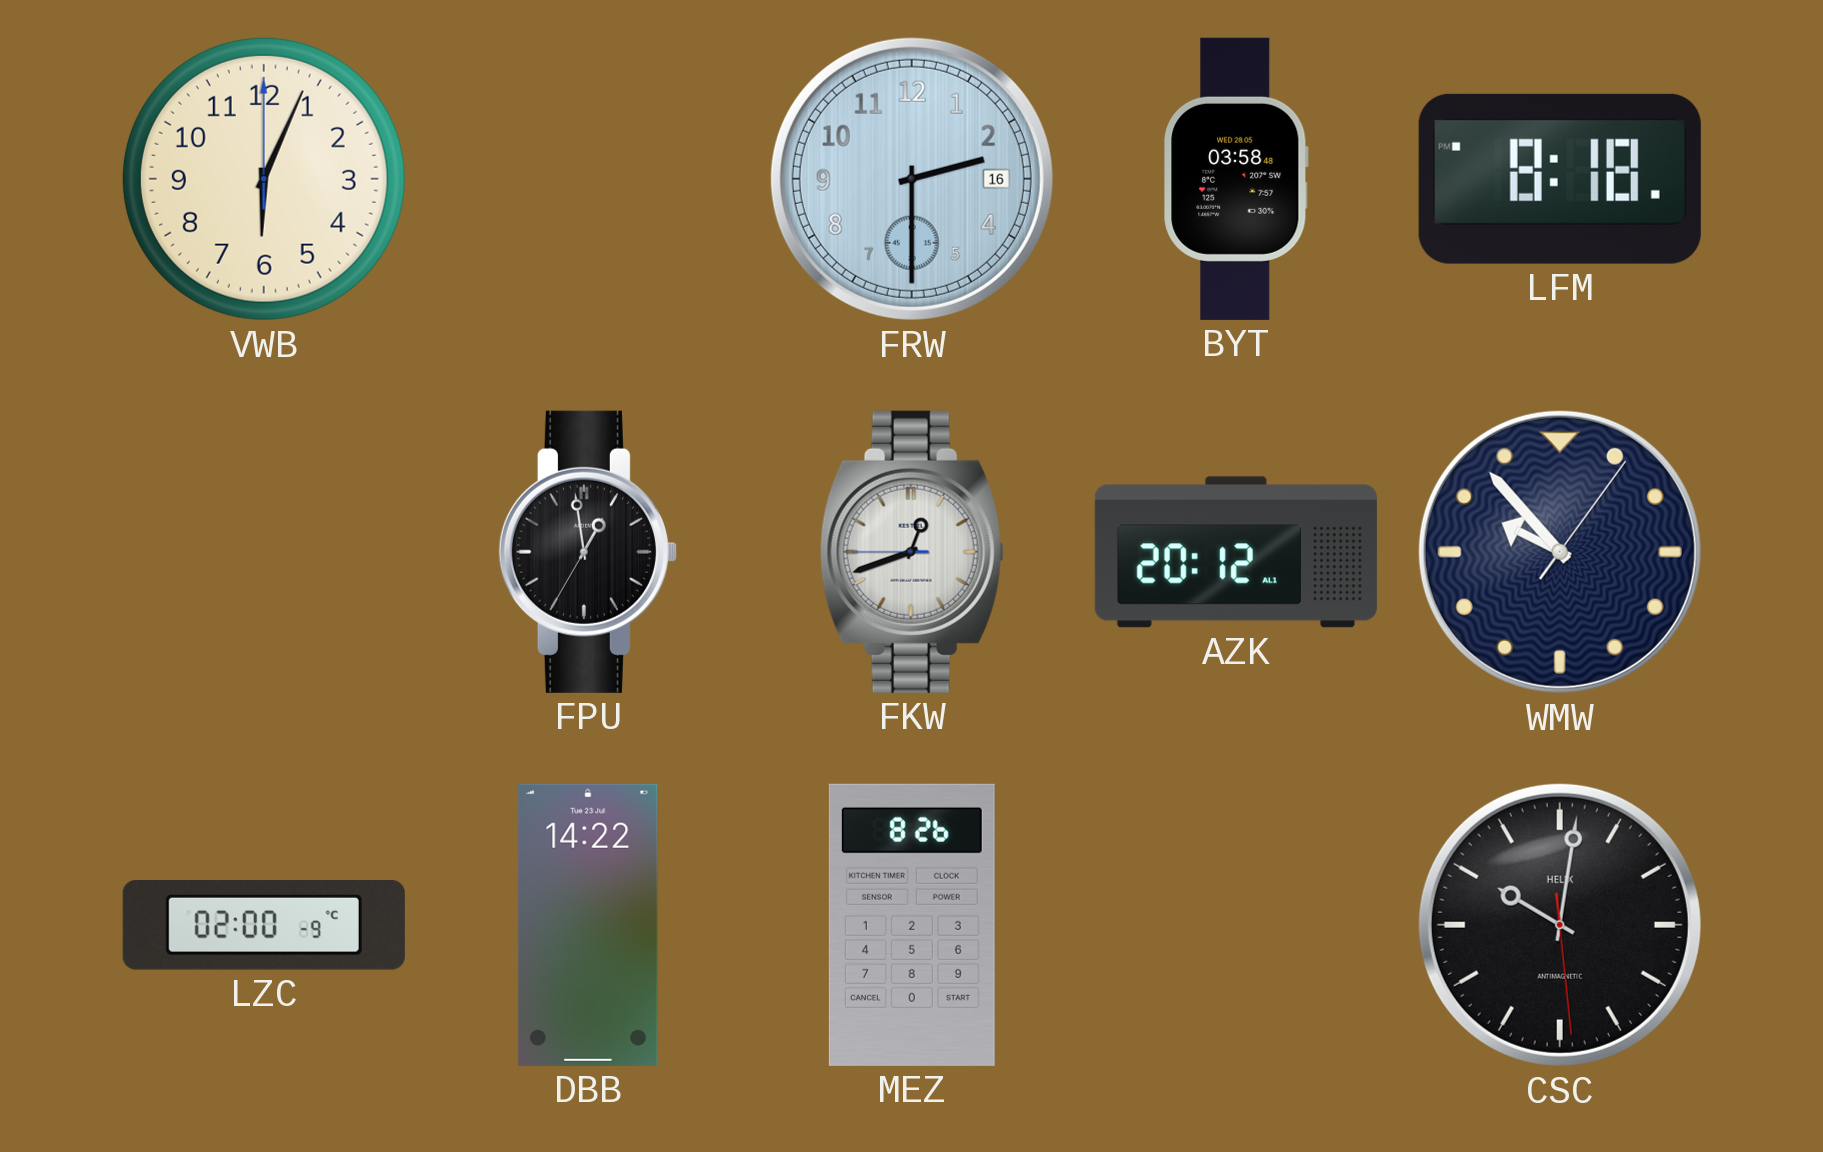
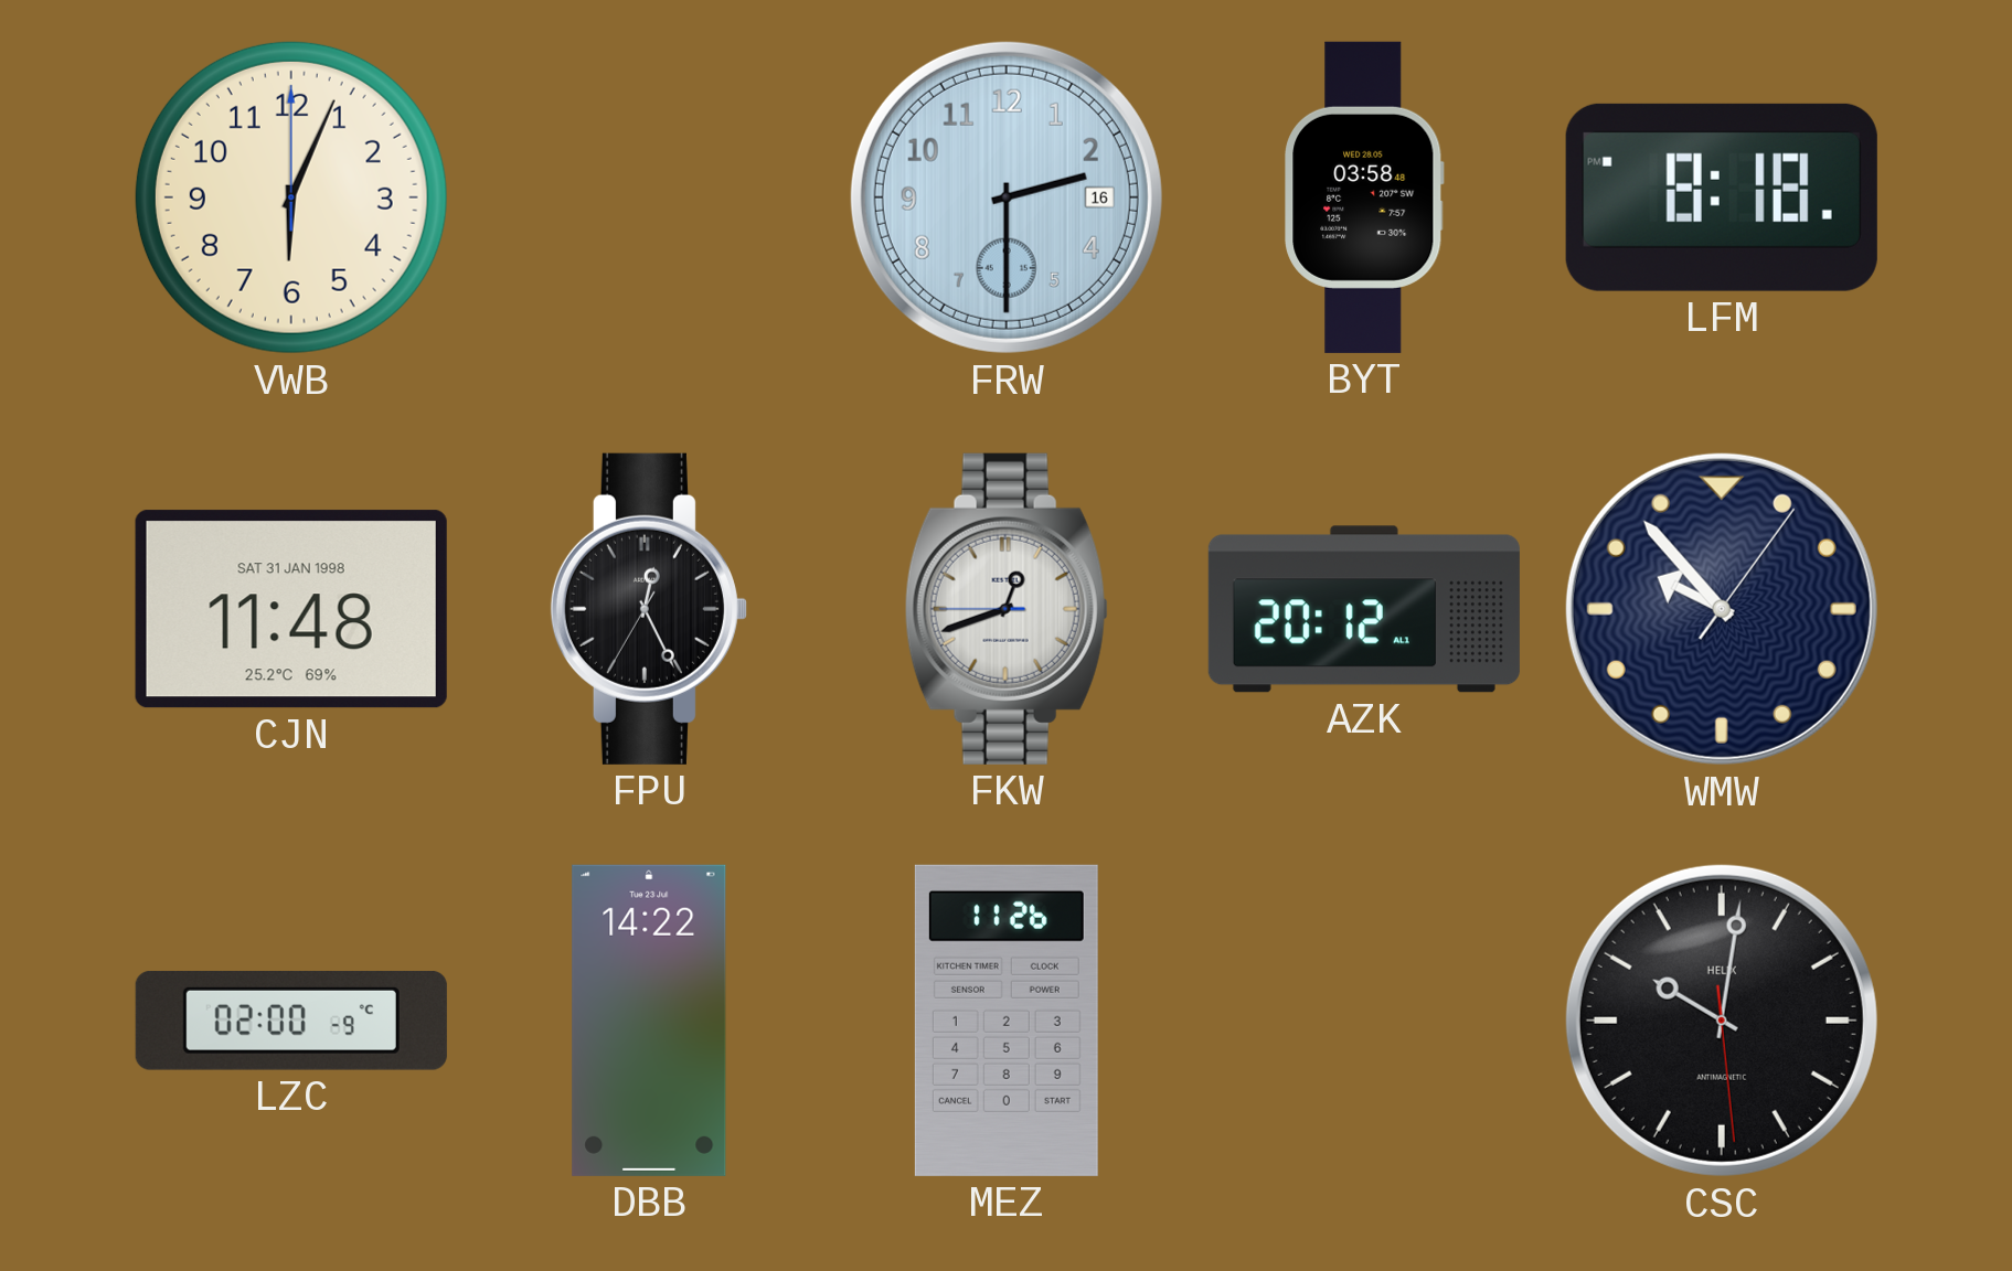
CJN: none -> 11:48 (291, 609)
FPU: 12:58 -> 12:25 (649, 609)
MEZ: 8:26 -> 11:26 (1007, 1021)
